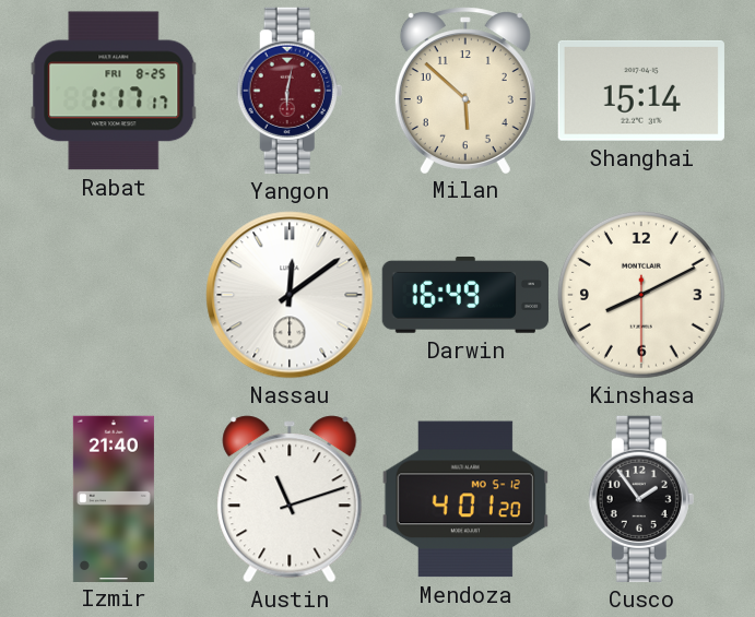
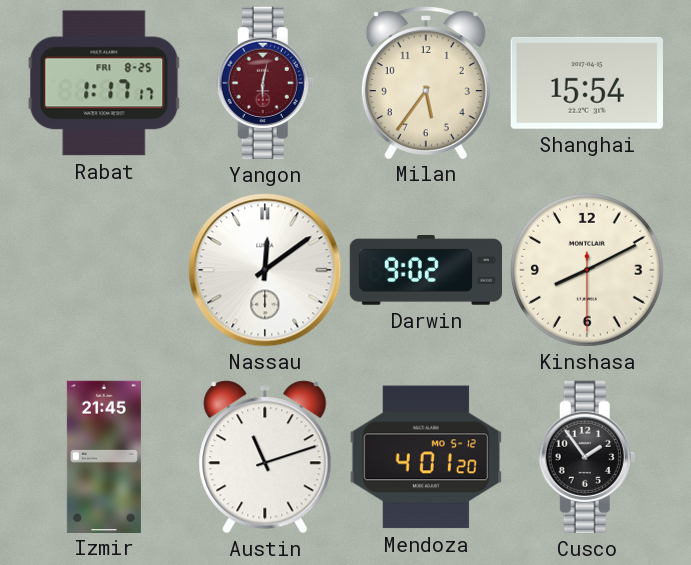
Milan: 5:52 -> 5:36 (426, 82)
Shanghai: 15:14 -> 15:54 (587, 83)
Darwin: 16:49 -> 9:02 (425, 271)
Izmir: 21:40 -> 21:45 (104, 456)
